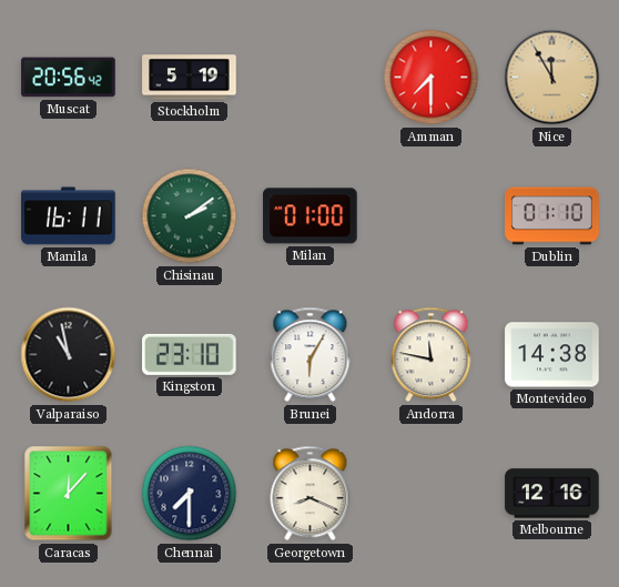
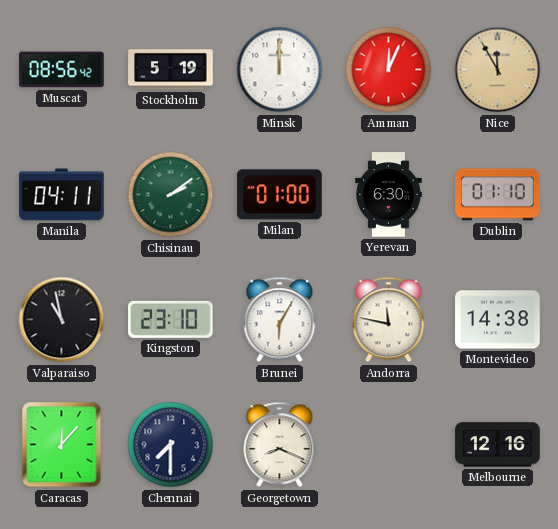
Muscat: 20:56 -> 08:56 (62, 70)
Minsk: none -> 12:00 (280, 70)
Amman: 7:30 -> 12:04 (389, 70)
Manila: 16:11 -> 04:11 (62, 195)
Yerevan: none -> 6:30 (389, 195)
